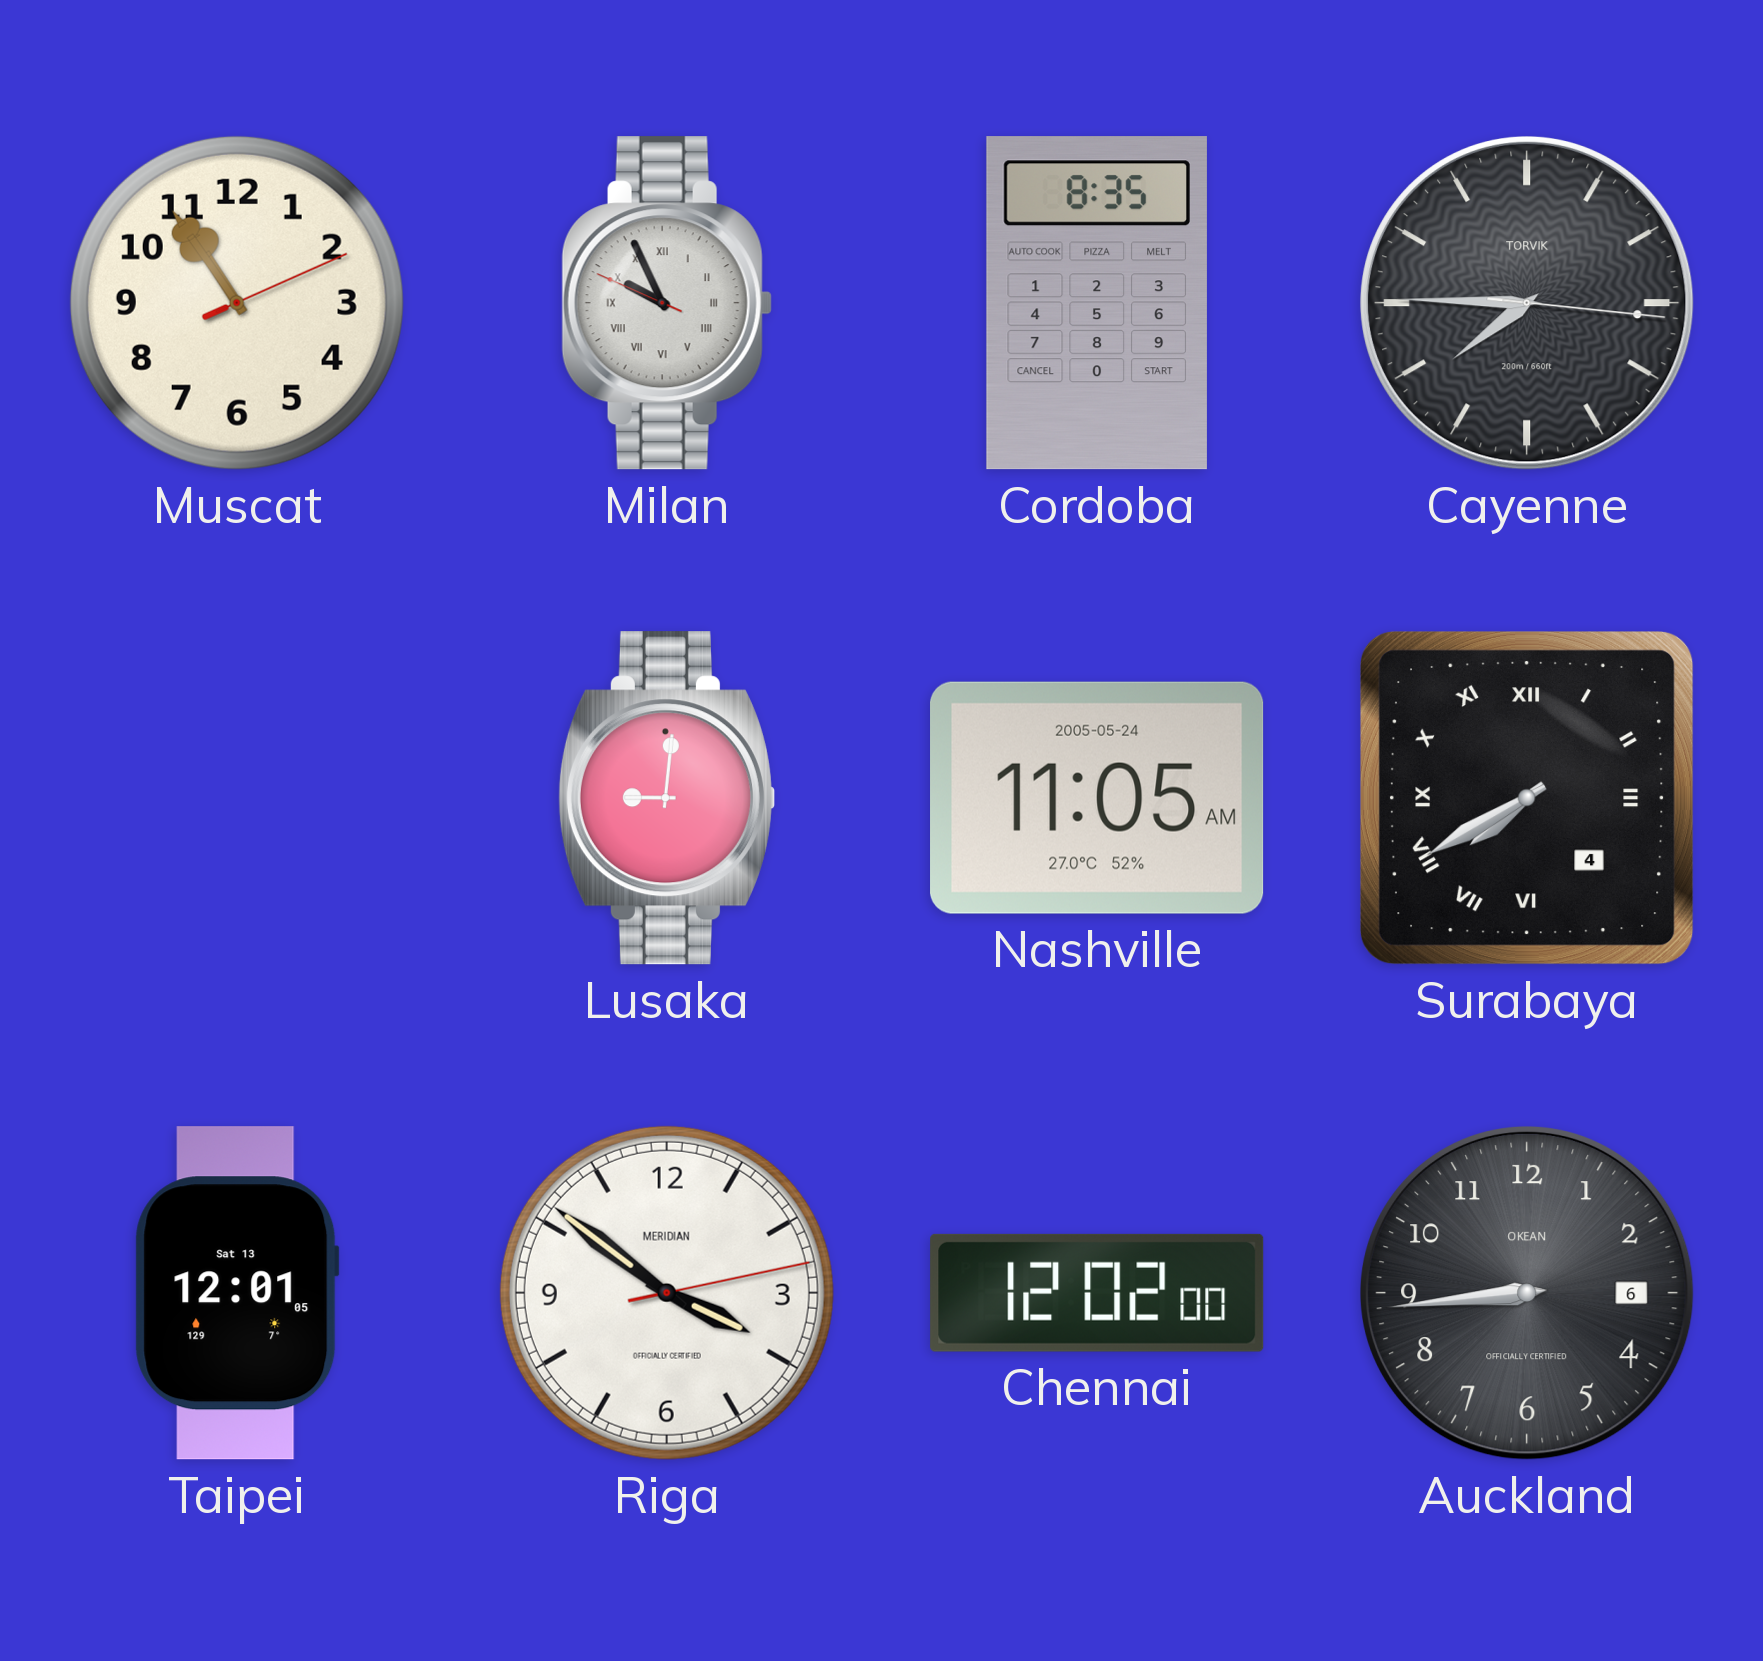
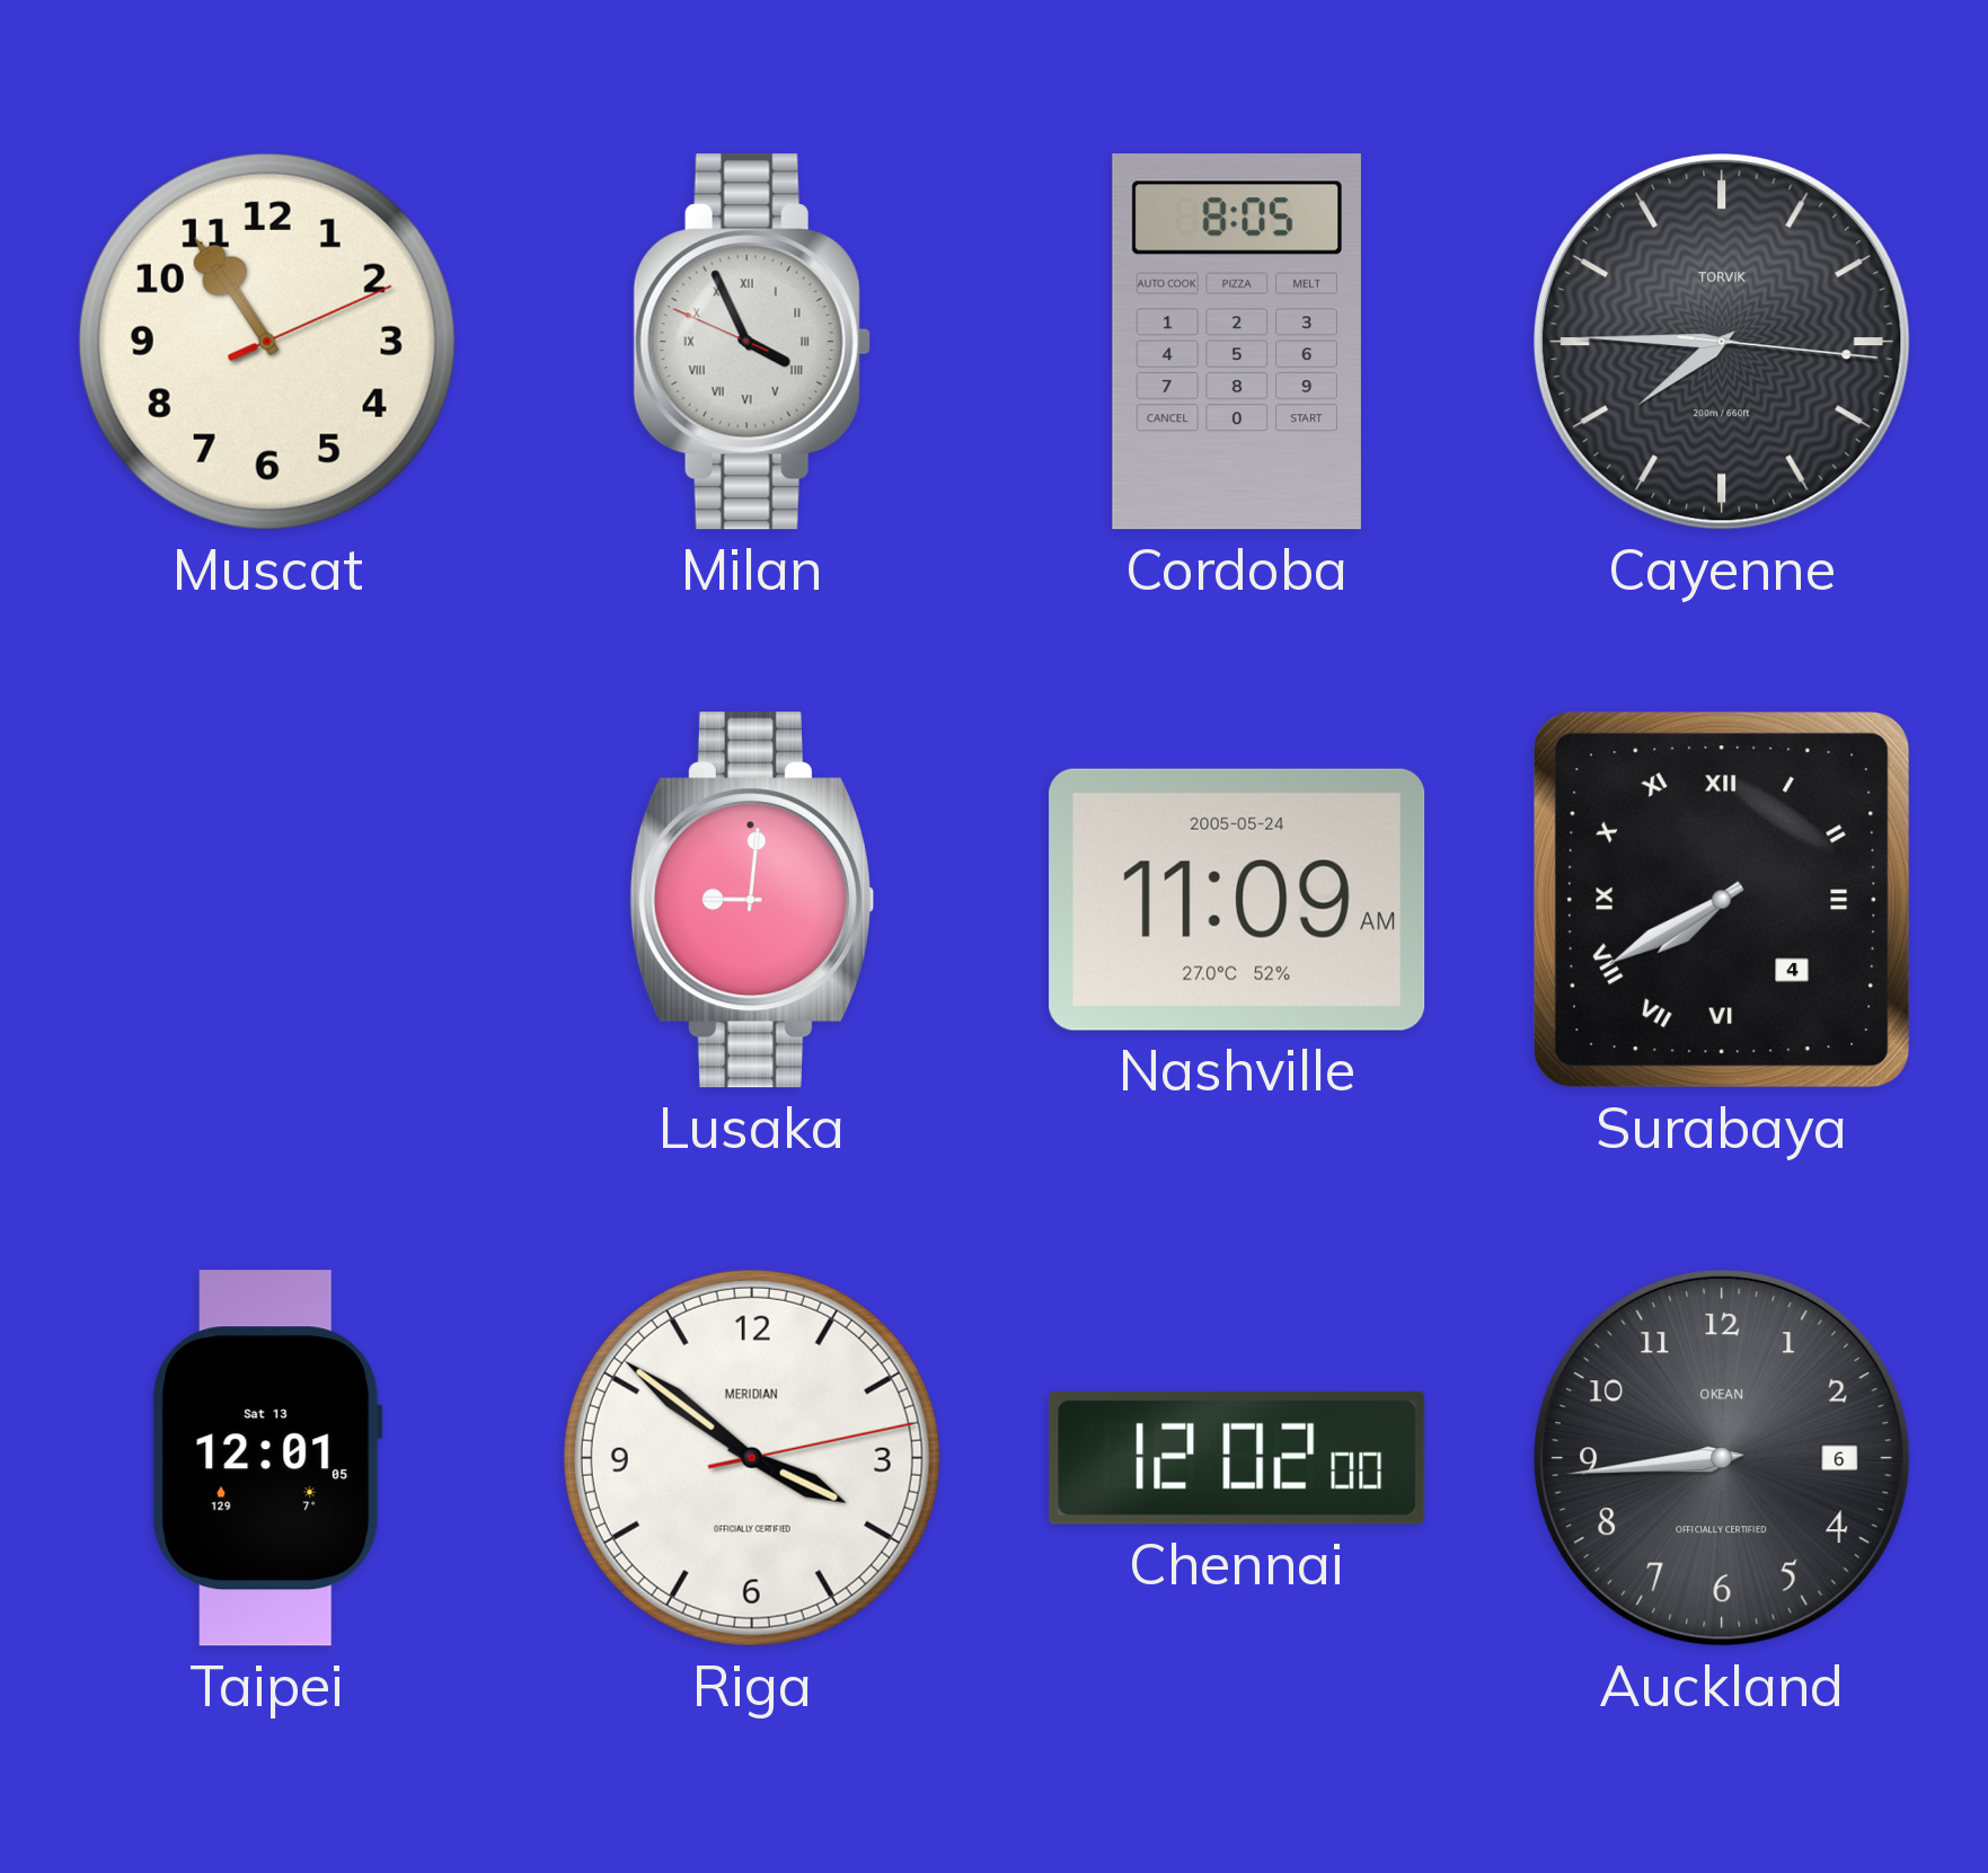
Milan: 9:55 -> 3:55 (752, 342)
Cordoba: 8:35 -> 8:05 (1237, 342)
Nashville: 11:05 -> 11:09 (1237, 900)
